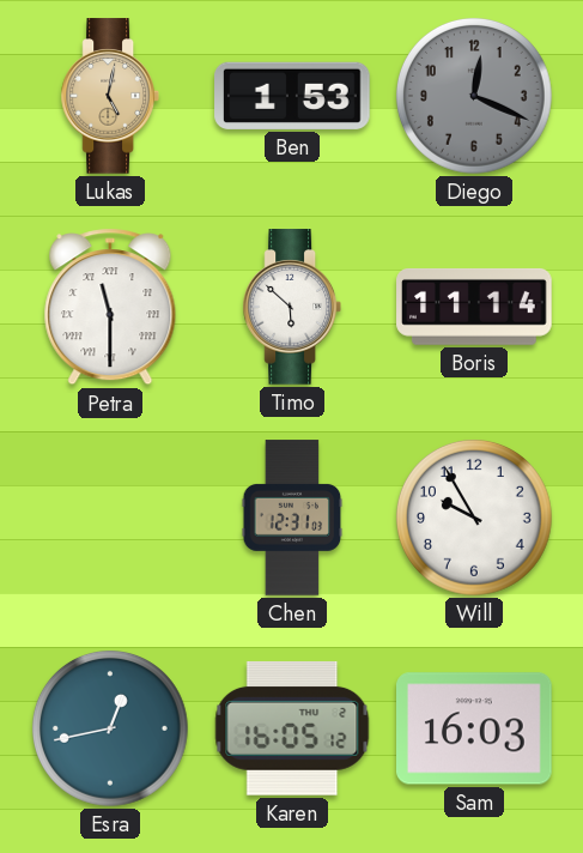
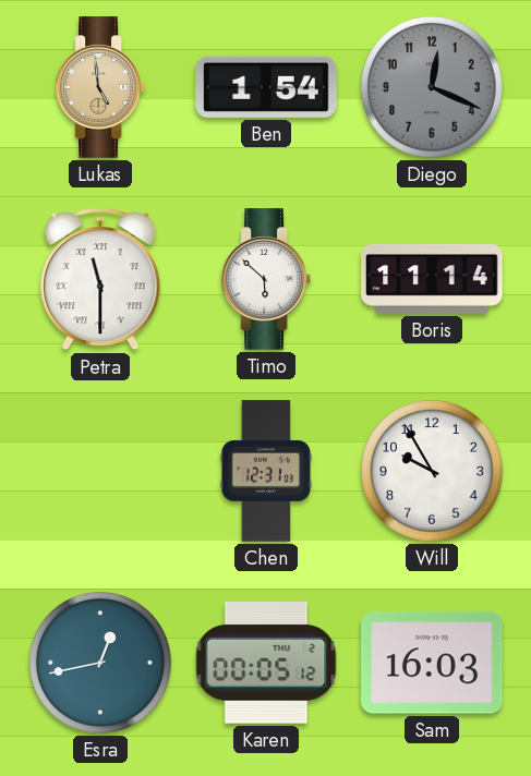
Lukas: 5:02 -> 4:59 (99, 87)
Ben: 1:53 -> 1:54 (266, 87)
Karen: 16:05 -> 00:05 (266, 663)
